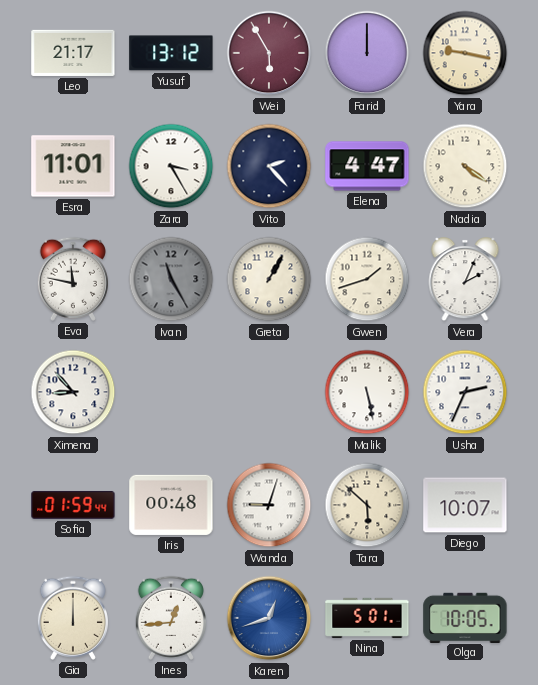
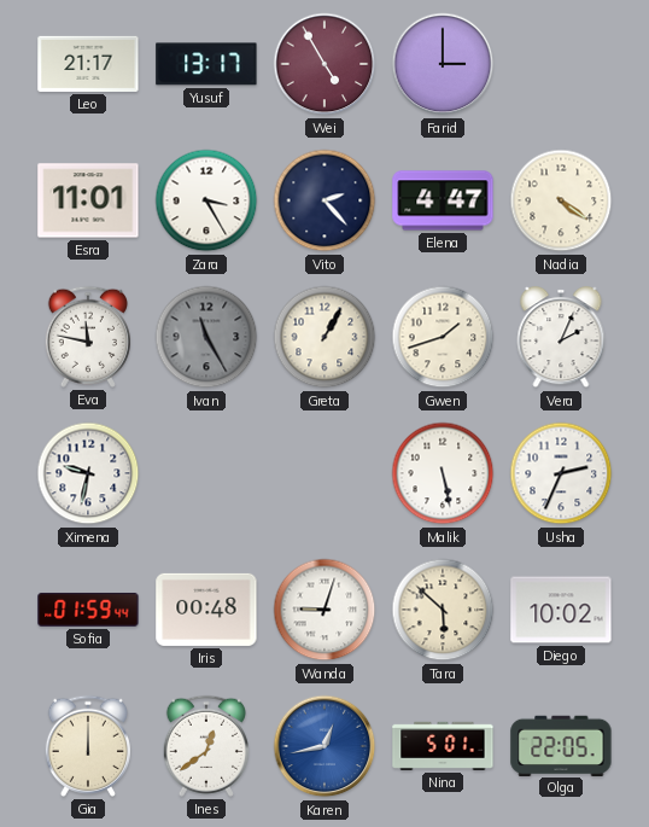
Yusuf: 13:12 -> 13:17 (206, 64)
Wei: 5:55 -> 4:55 (324, 64)
Farid: 12:00 -> 3:00 (443, 64)
Yara: 9:17 -> none (465, 53)
Ximena: 8:53 -> 9:32 (88, 473)
Diego: 10:07 -> 10:02 (561, 610)
Ines: 12:44 -> 12:39 (206, 746)
Karen: 12:42 -> 12:43 (324, 746)
Olga: 10:05 -> 22:05 (561, 745)
